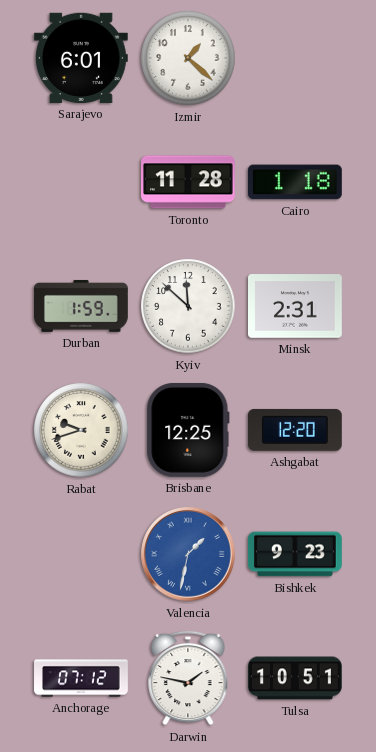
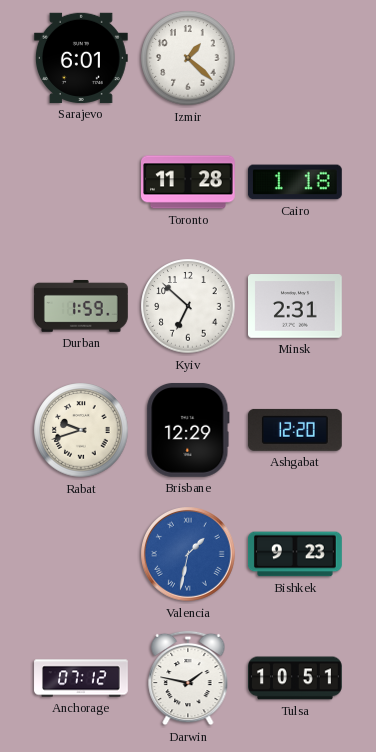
Kyiv: 11:52 -> 6:52 (188, 306)
Brisbane: 12:25 -> 12:29 (188, 430)
